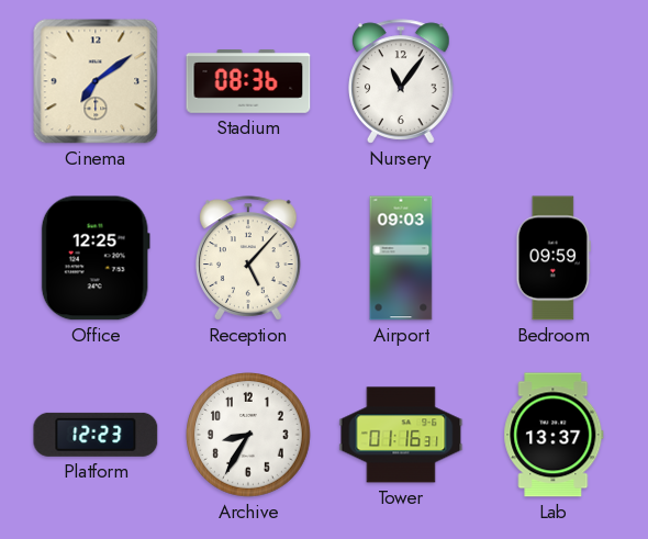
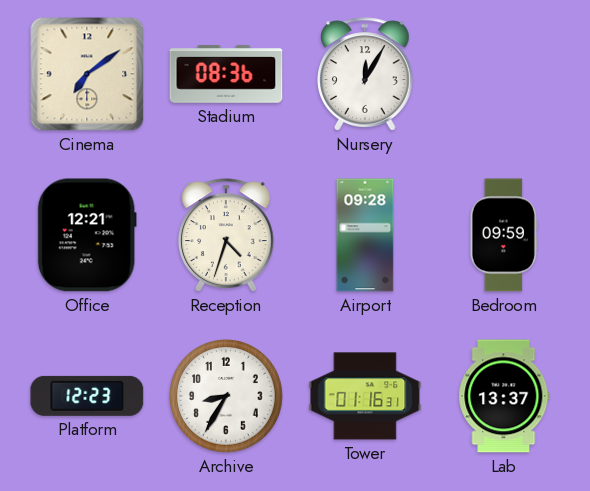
Nursery: 11:06 -> 12:05 (366, 74)
Office: 12:25 -> 12:21 (87, 235)
Reception: 5:07 -> 4:33 (227, 235)
Airport: 09:03 -> 09:28 (365, 235)
